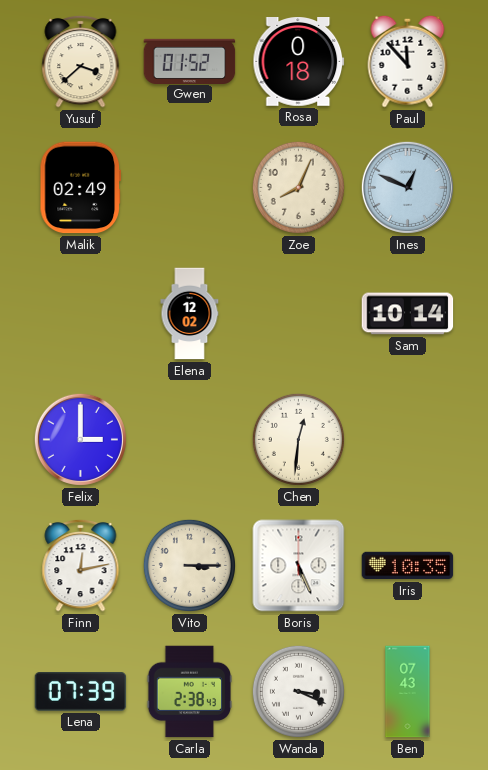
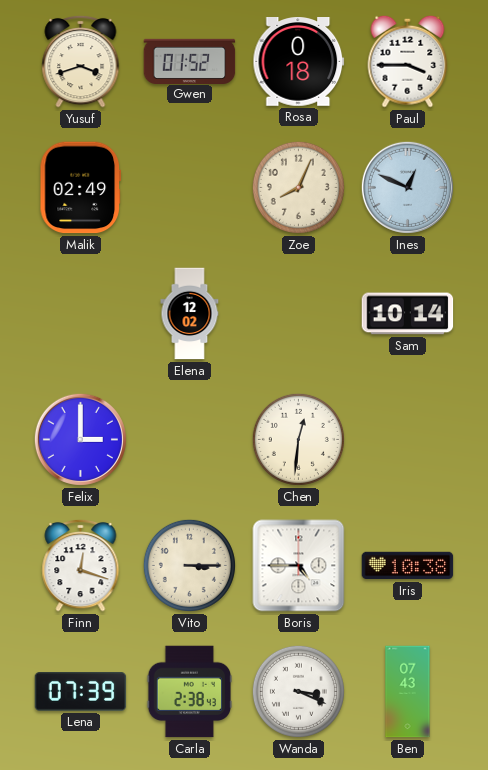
Yusuf: 3:38 -> 3:42 (81, 61)
Paul: 11:53 -> 3:45 (408, 61)
Finn: 12:13 -> 12:18 (81, 565)
Boris: 5:26 -> 4:45 (299, 566)
Iris: 10:35 -> 10:38 (408, 566)
